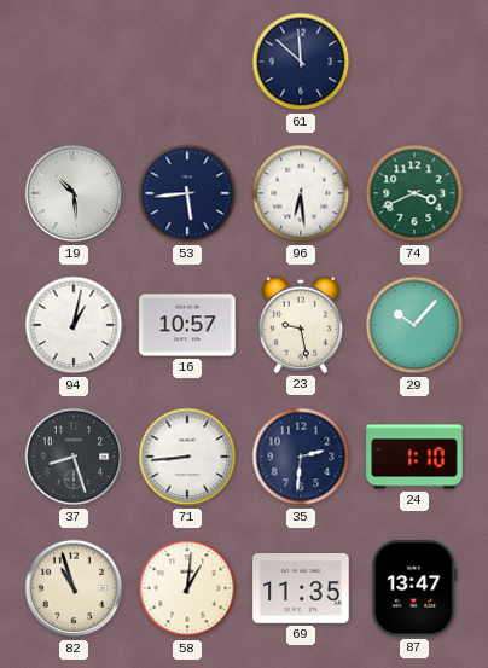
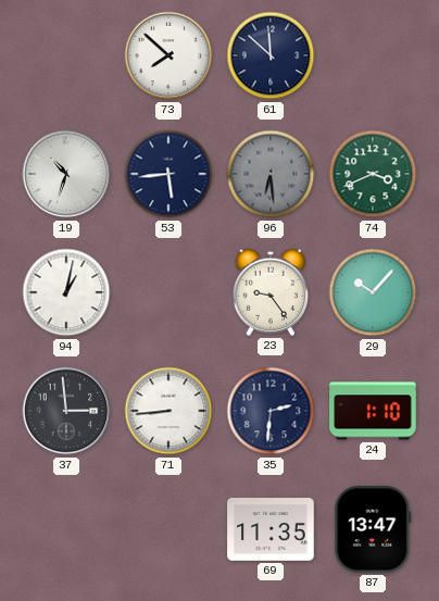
73: none -> 7:52 (168, 55)
19: 10:29 -> 10:33 (66, 174)
96 dial: white -> grey (271, 174)
16: 10:57 -> none (187, 325)
23: 9:28 -> 9:24 (271, 292)
37: 8:27 -> 2:59 (66, 411)
82: 10:57 -> none (74, 588)
58: 1:01 -> none (187, 588)
